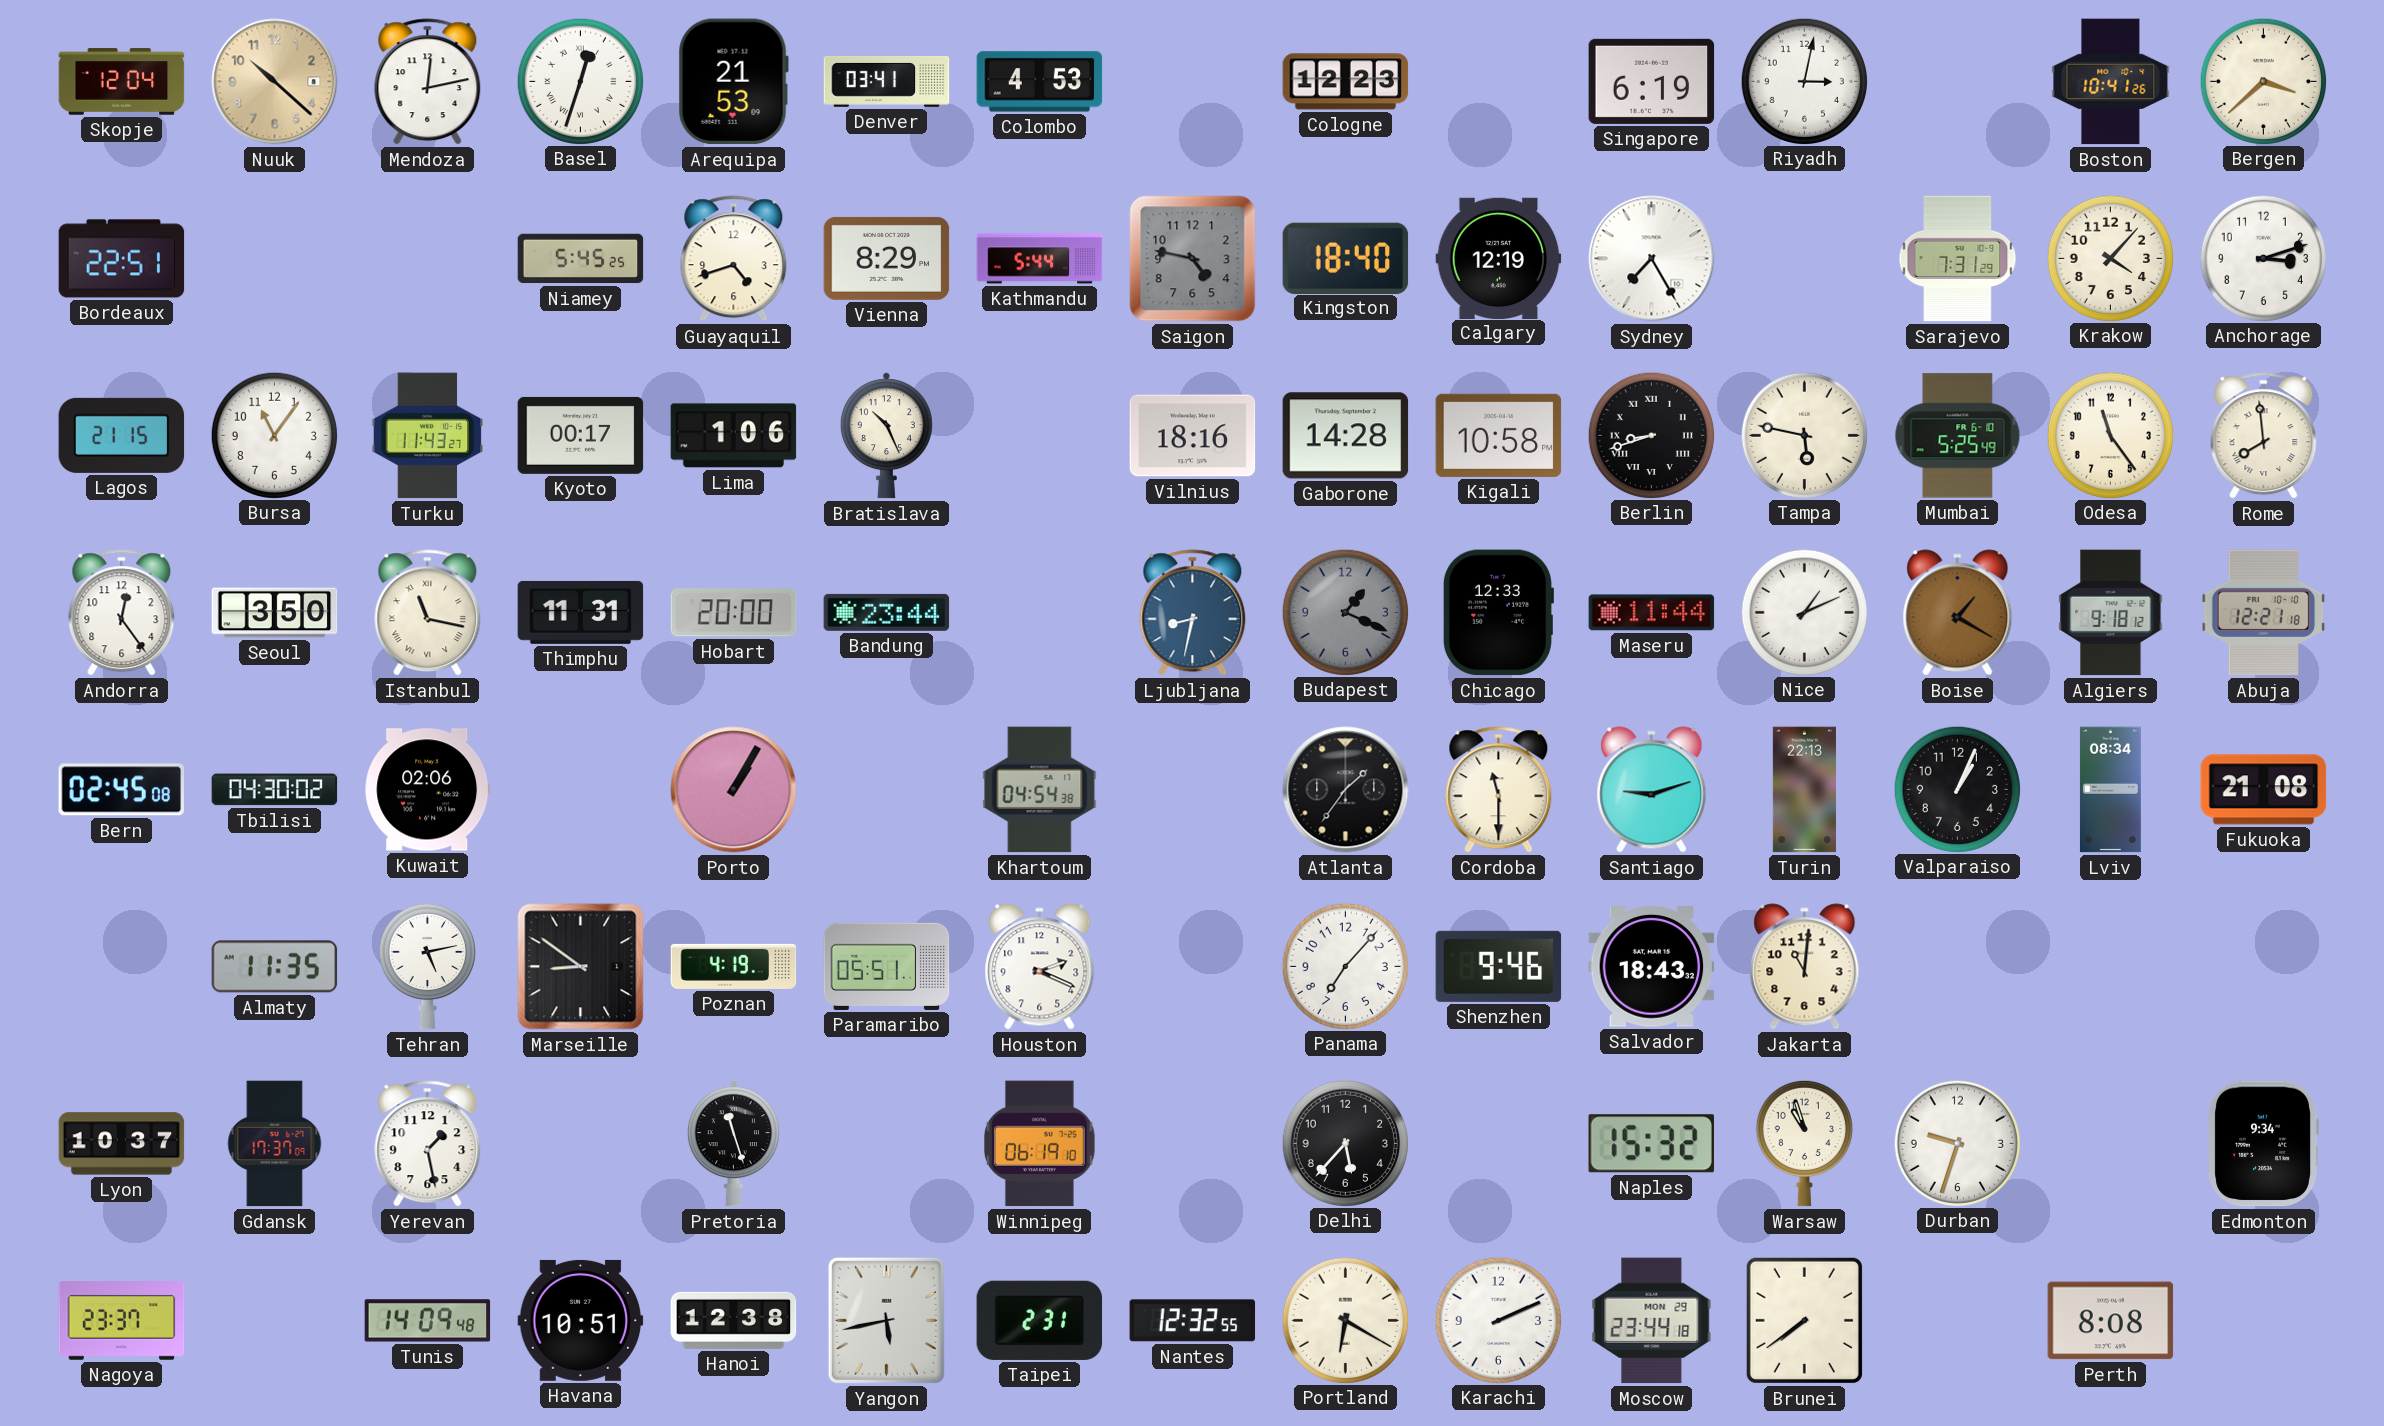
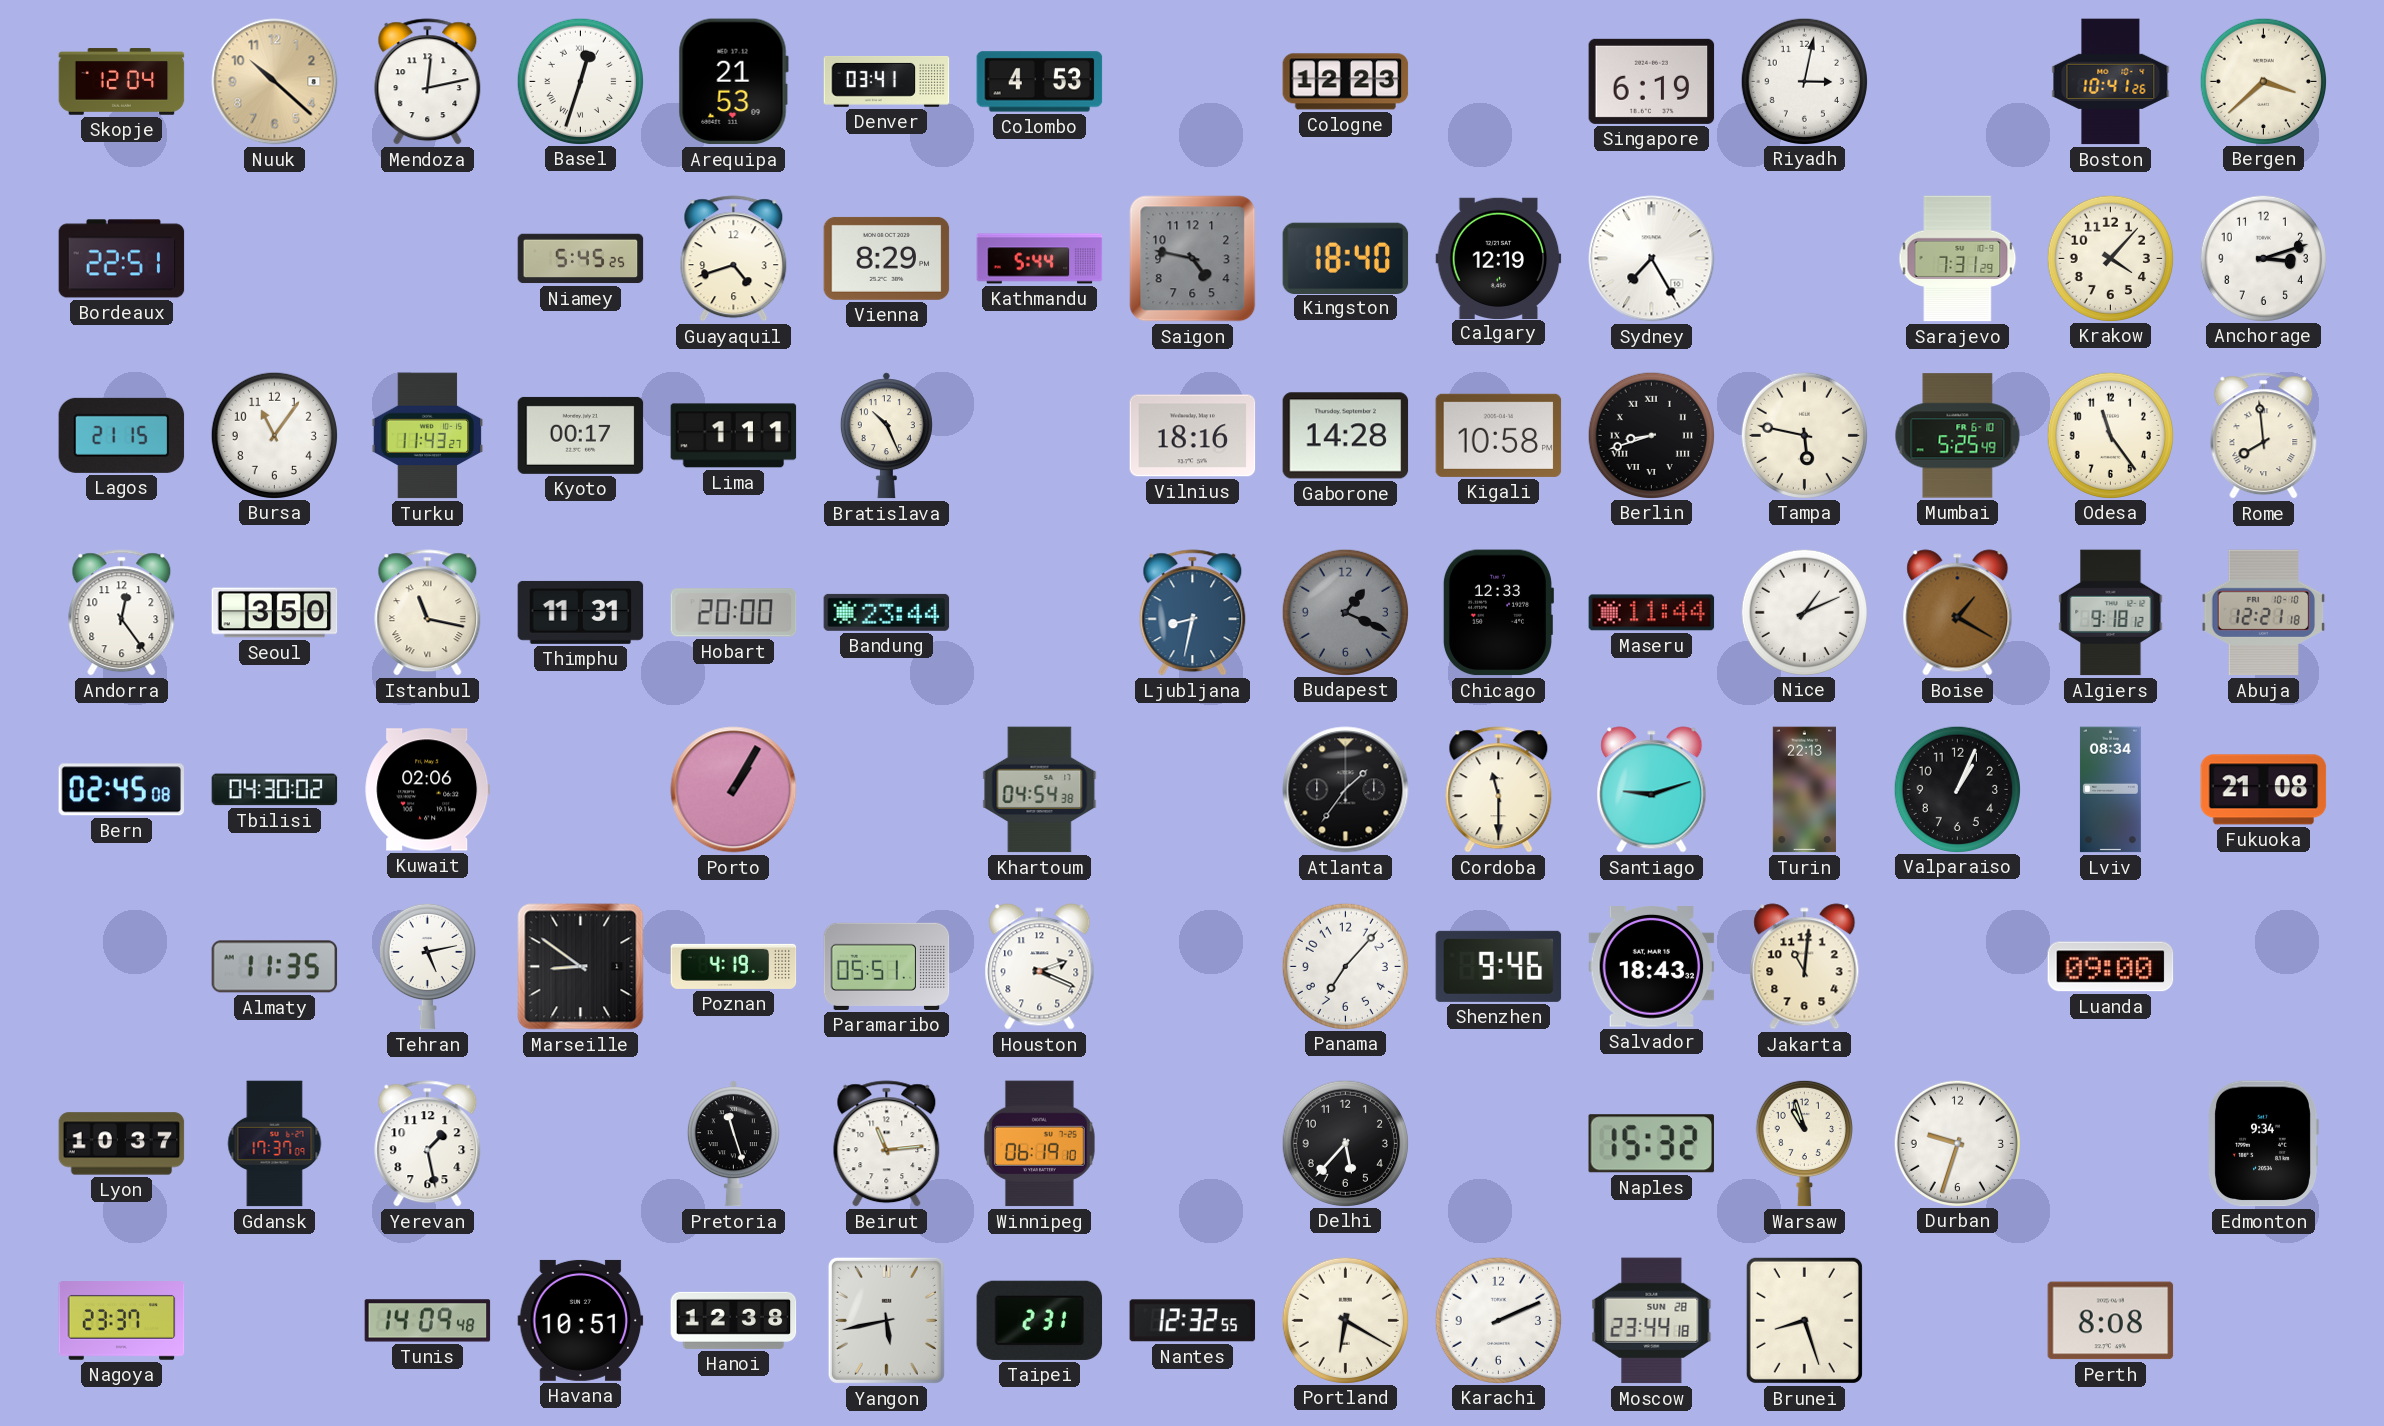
Lima: 1:06 -> 1:11 (734, 436)
Luanda: none -> 09:00 (2111, 967)
Beirut: none -> 11:14 (887, 1144)
Moscow date: MON 29 -> SUN 28 (1652, 1321)
Brunei: 7:39 -> 8:27 (1804, 1320)
